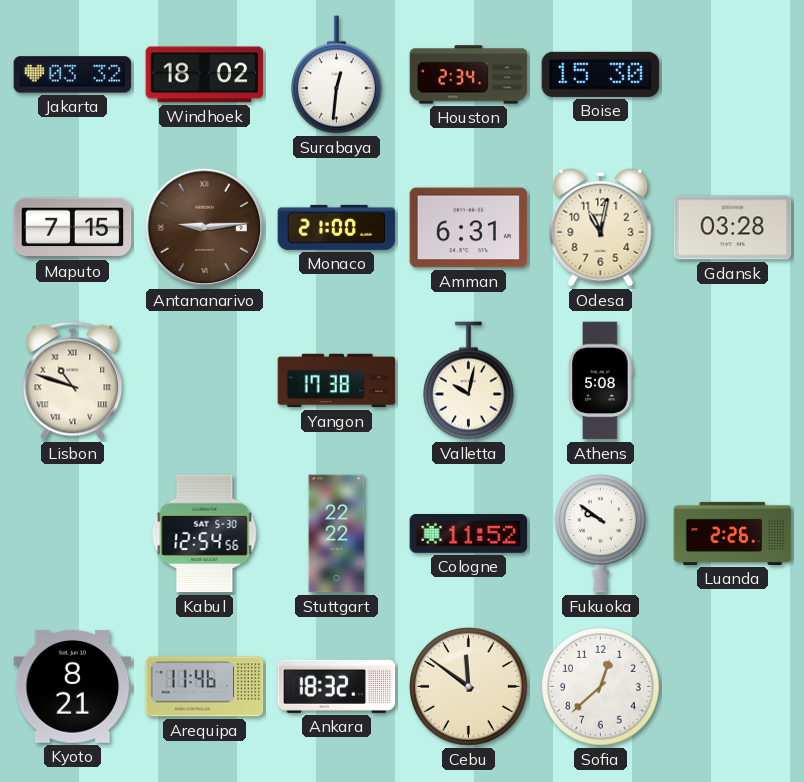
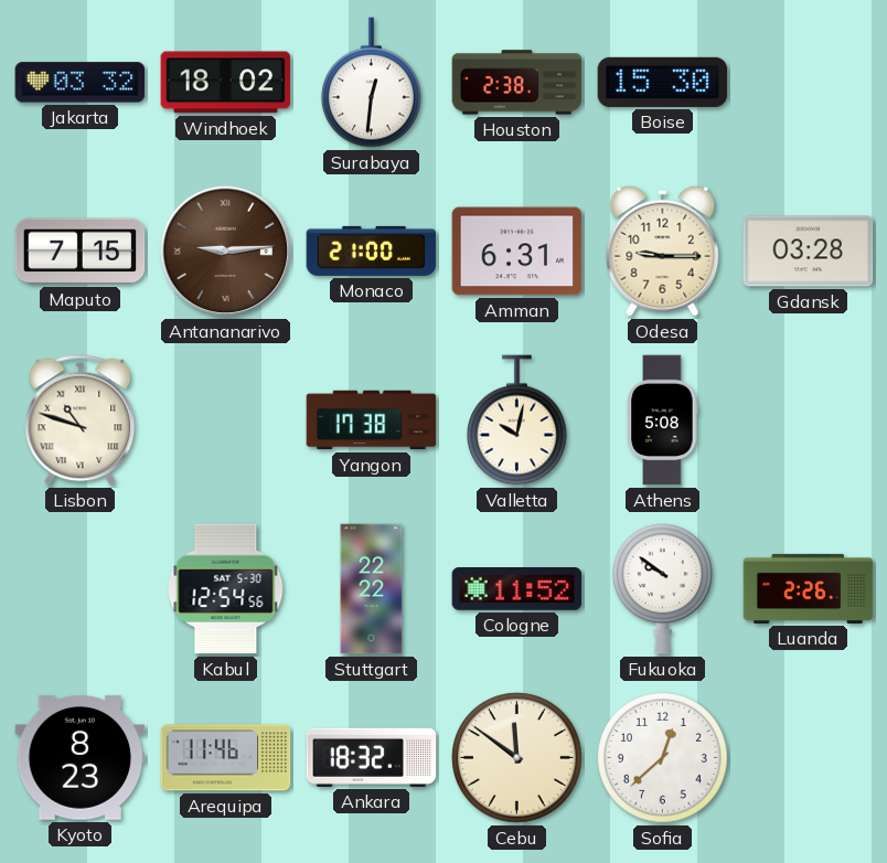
Houston: 2:34 -> 2:38 (517, 83)
Odesa: 11:02 -> 9:15 (663, 251)
Kyoto: 8:21 -> 8:23 (81, 757)
